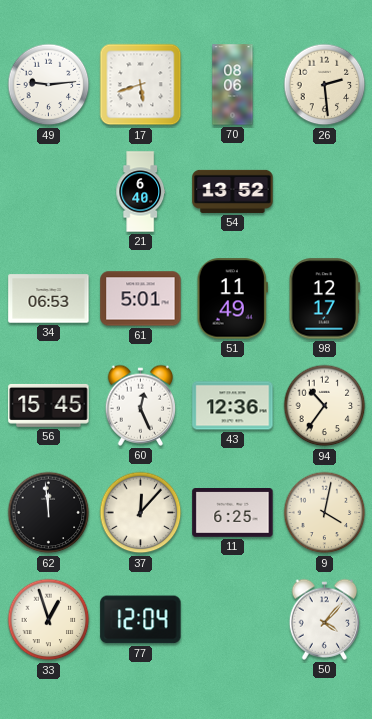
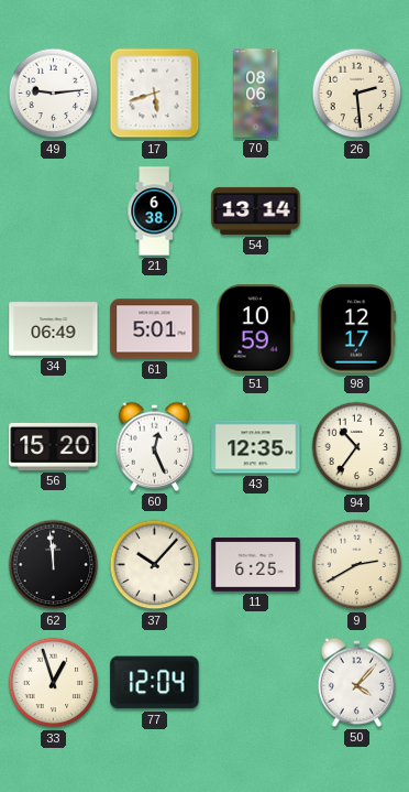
21: 6:40 -> 6:38 (155, 211)
54: 13:52 -> 13:14 (256, 210)
34: 06:53 -> 06:49 (54, 329)
51: 11:49 -> 10:59 (255, 329)
56: 15:45 -> 15:20 (54, 446)
43: 12:36 -> 12:35 (256, 447)
37: 12:07 -> 10:07 (155, 565)
9: 4:02 -> 2:40 (357, 565)
